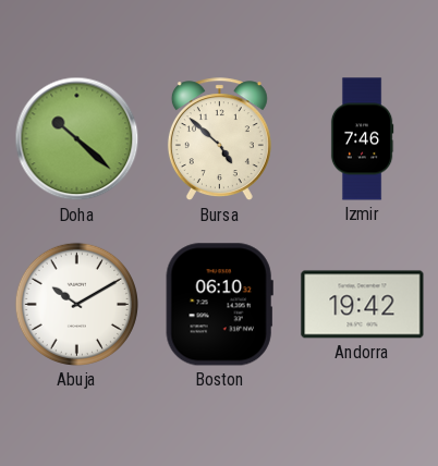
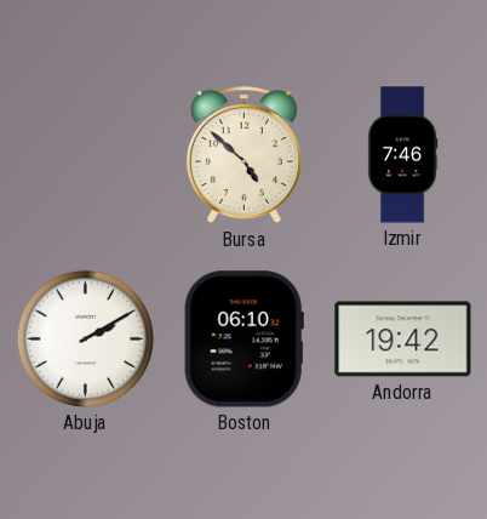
Doha: 10:22 -> none (77, 139)
Abuja: 10:10 -> 2:10 (85, 338)
